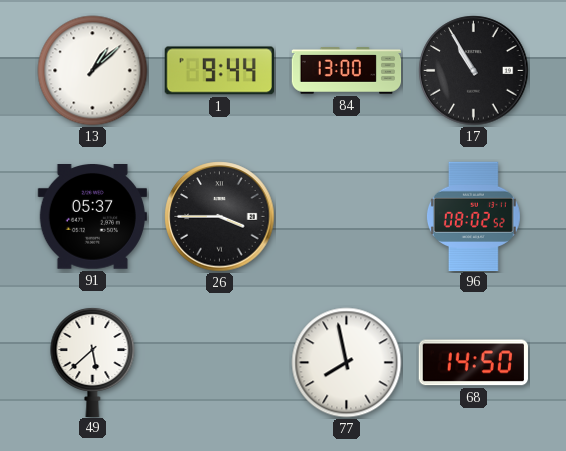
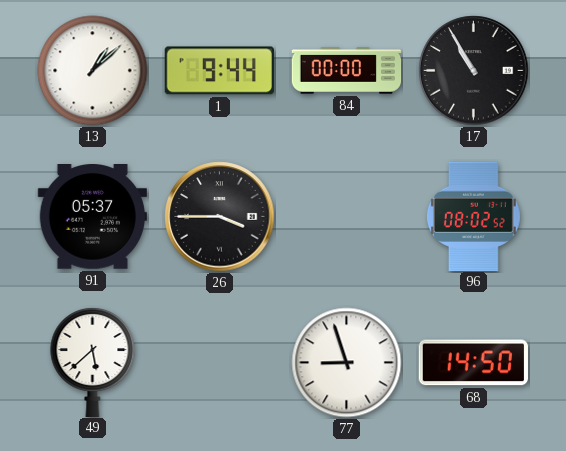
84: 13:00 -> 00:00 (347, 71)
77: 7:58 -> 8:57 (347, 363)
